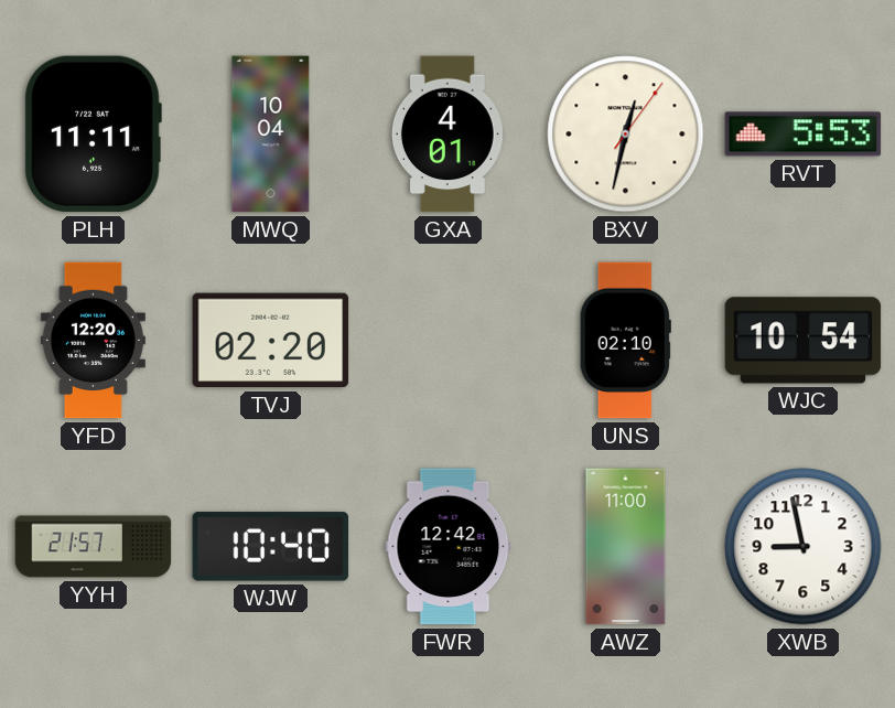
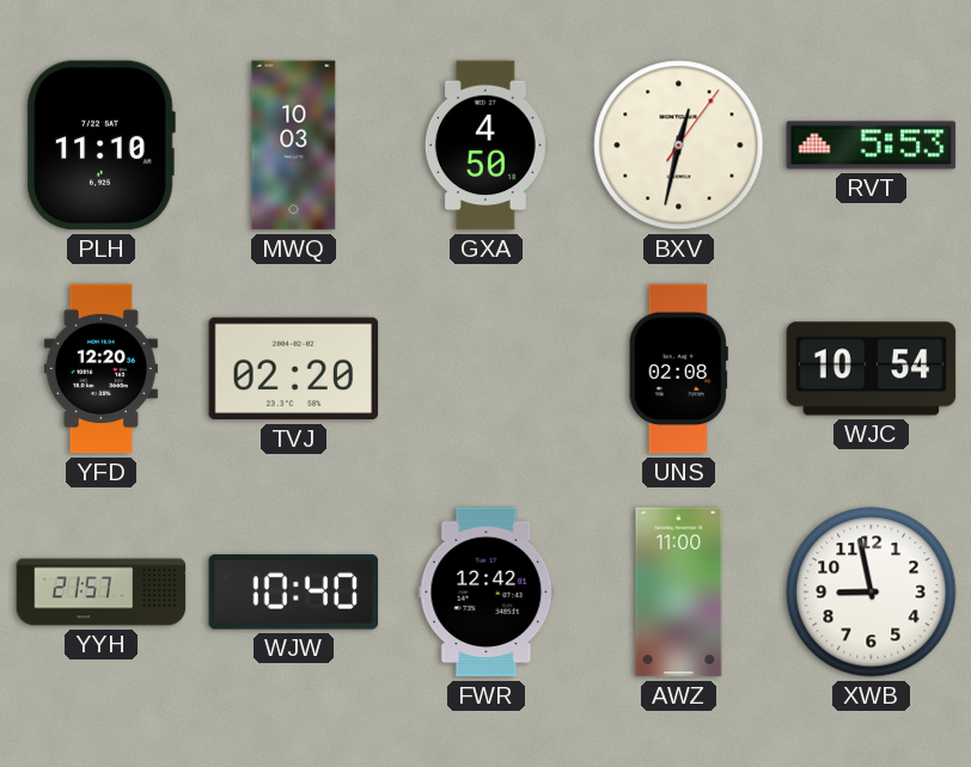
PLH: 11:11 -> 11:10 (100, 146)
MWQ: 10:04 -> 10:03 (294, 146)
GXA: 4:01 -> 4:50 (485, 146)
UNS: 02:10 -> 02:08 (678, 369)
